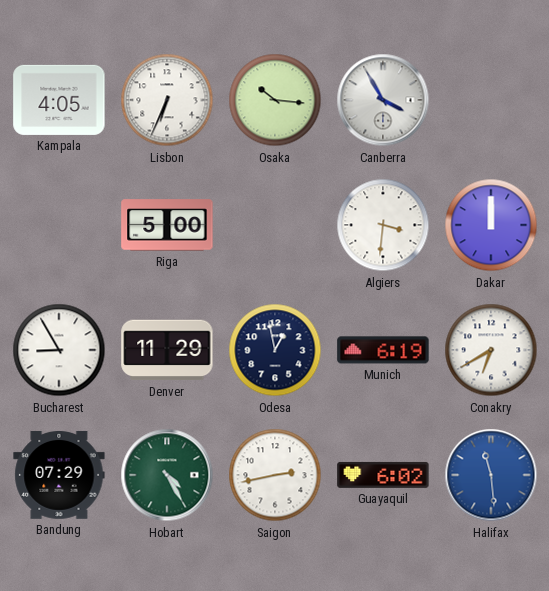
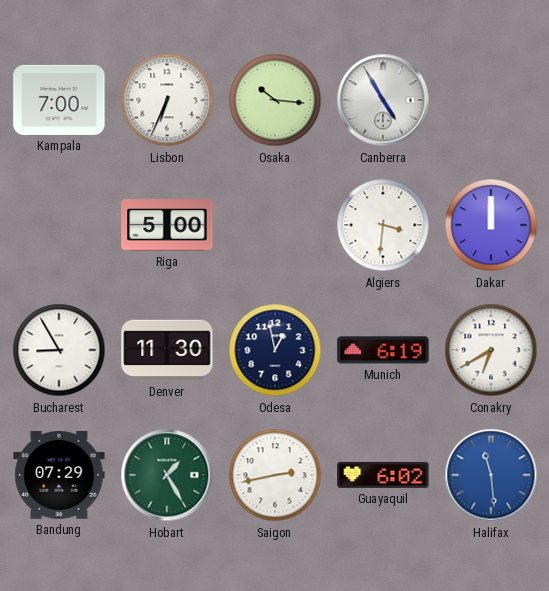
Kampala: 4:05 -> 7:00 (59, 100)
Canberra: 3:55 -> 4:55 (383, 100)
Denver: 11:29 -> 11:30 (167, 350)
Hobart: 4:25 -> 1:25 (167, 475)
